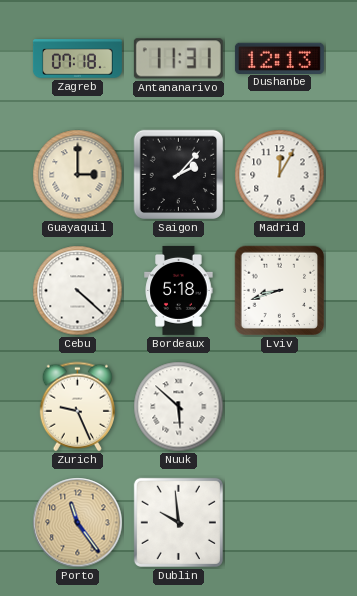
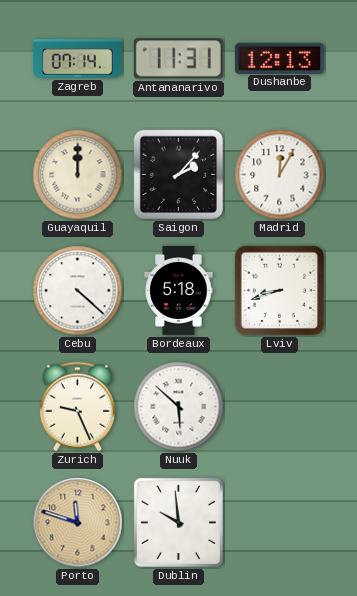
Zagreb: 07:18 -> 07:14 (77, 59)
Guayaquil: 3:00 -> 12:00 (78, 175)
Porto: 11:24 -> 11:48 (78, 523)
